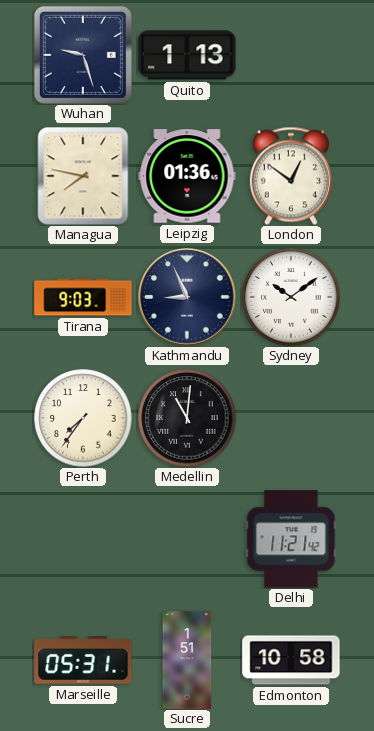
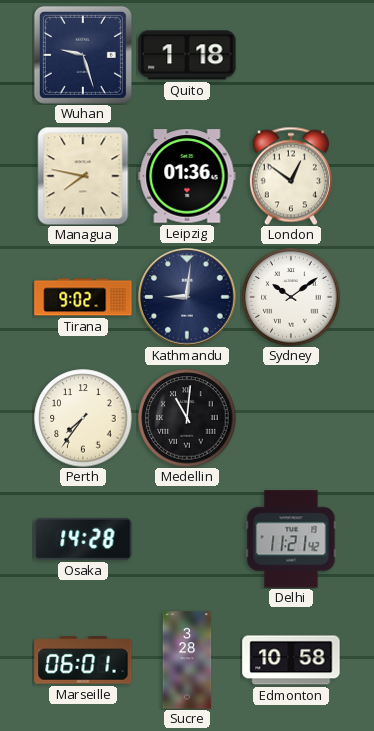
Quito: 1:13 -> 1:18 (187, 55)
Tirana: 9:03 -> 9:02 (83, 297)
Kathmandu: 8:56 -> 9:01 (187, 297)
Osaka: none -> 14:28 (83, 539)
Marseille: 05:31 -> 06:01 (83, 660)
Sucre: 1:51 -> 3:28 (187, 660)
